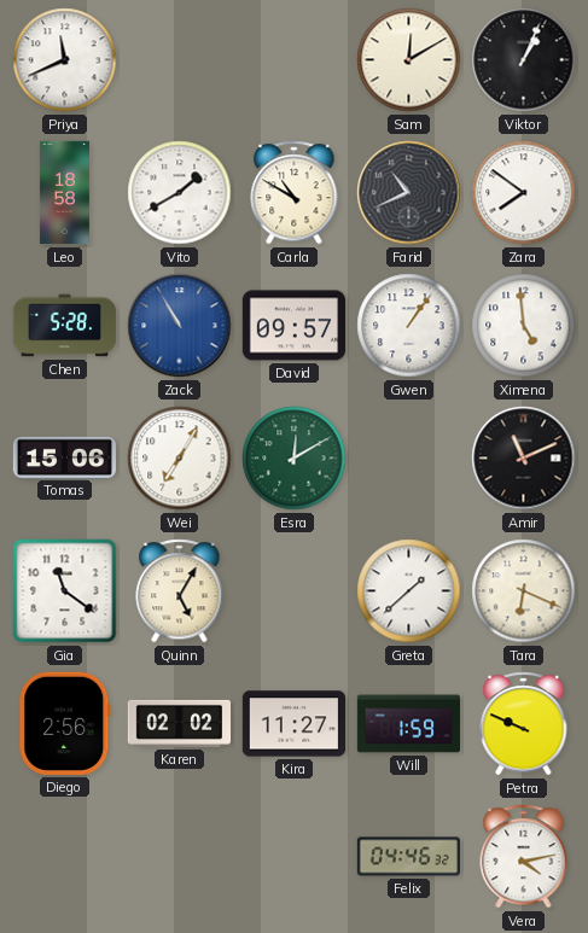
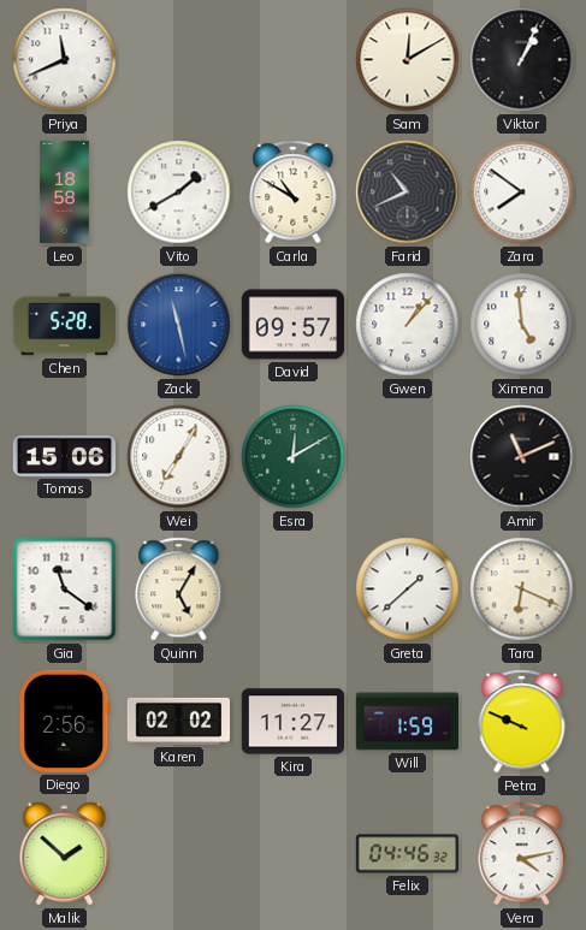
Zack: 10:55 -> 11:28 (179, 325)
Gwen: 1:06 -> 1:07 (408, 325)
Malik: none -> 1:52 (65, 854)
